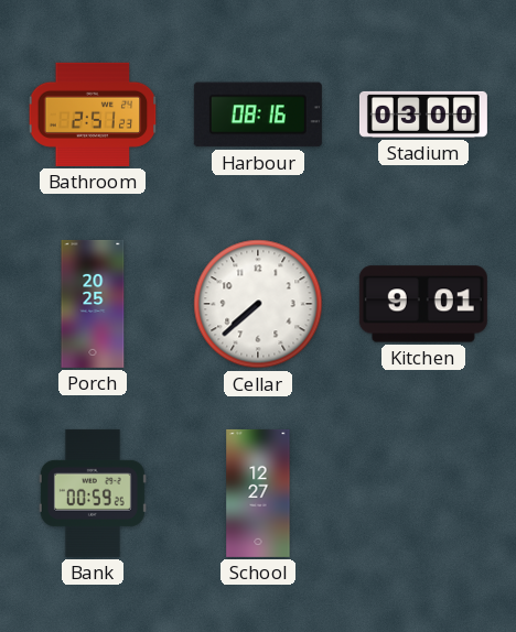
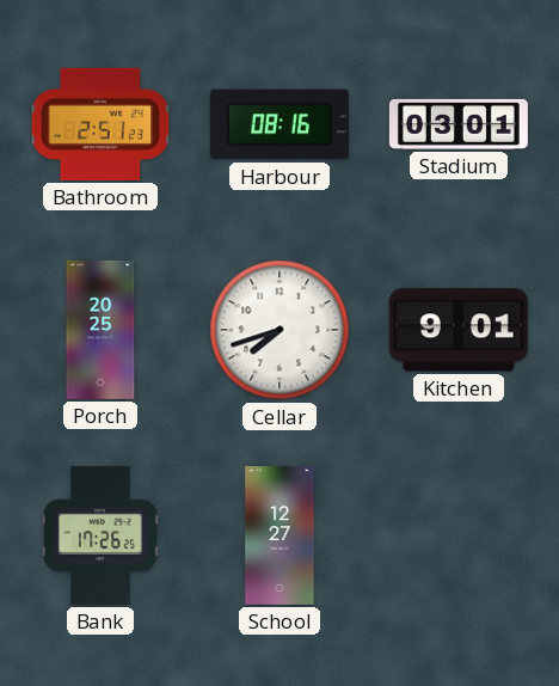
Stadium: 03:00 -> 03:01 (459, 124)
Cellar: 7:38 -> 7:42 (279, 330)
Bank: 00:59 -> 17:26 (100, 535)
